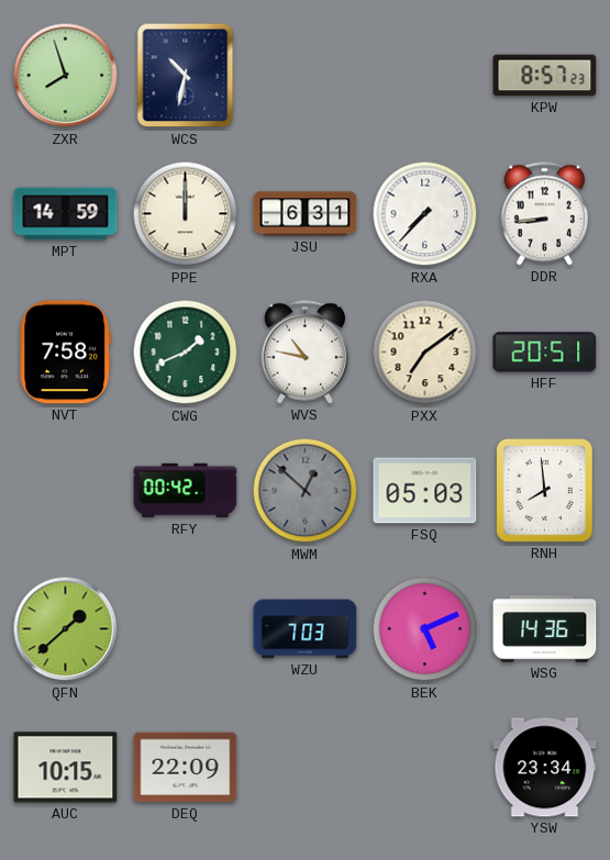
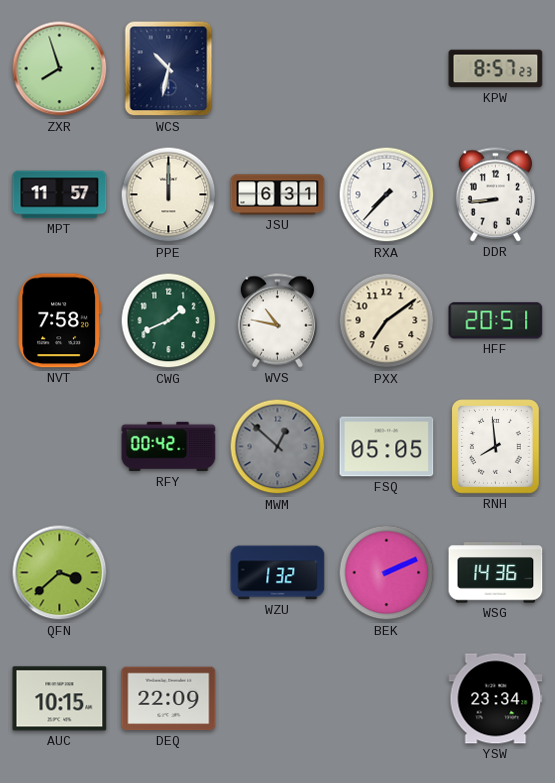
MPT: 14:59 -> 11:57 (60, 195)
FSQ: 05:03 -> 05:05 (387, 447)
QFN: 1:38 -> 3:38 (60, 573)
WZU: 7:03 -> 1:32 (278, 573)
BEK: 5:11 -> 2:11 (387, 573)
